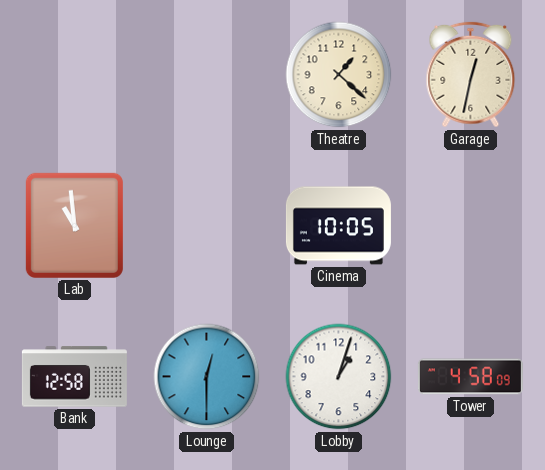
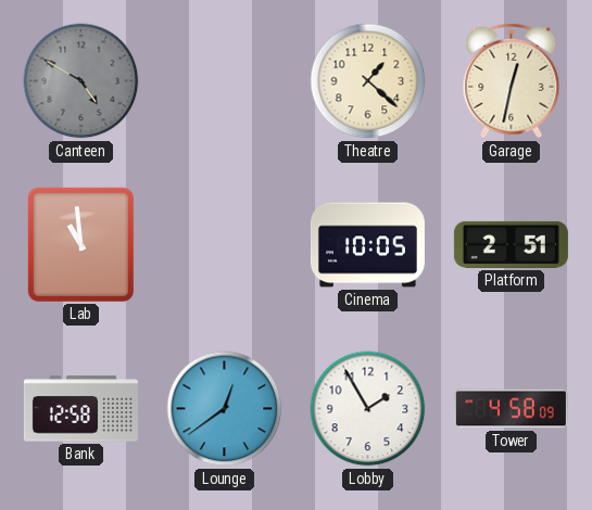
Canteen: none -> 4:50 (81, 81)
Platform: none -> 2:51 (511, 244)
Lounge: 12:30 -> 12:39 (225, 409)
Lobby: 1:03 -> 1:55 (368, 409)
